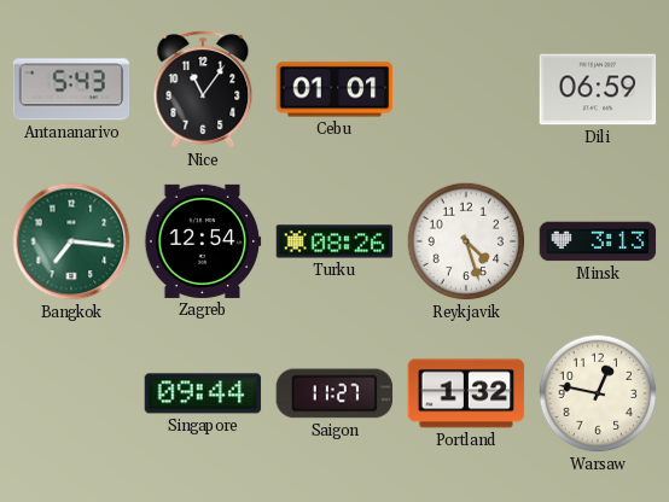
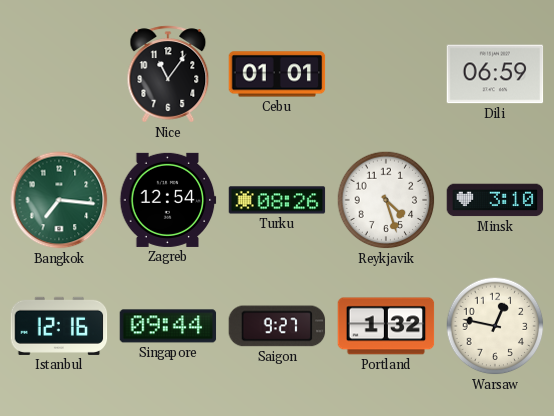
Antananarivo: 5:43 -> none (71, 89)
Minsk: 3:13 -> 3:10 (495, 200)
Istanbul: none -> 12:16 (59, 326)
Saigon: 11:27 -> 9:27 (277, 326)
